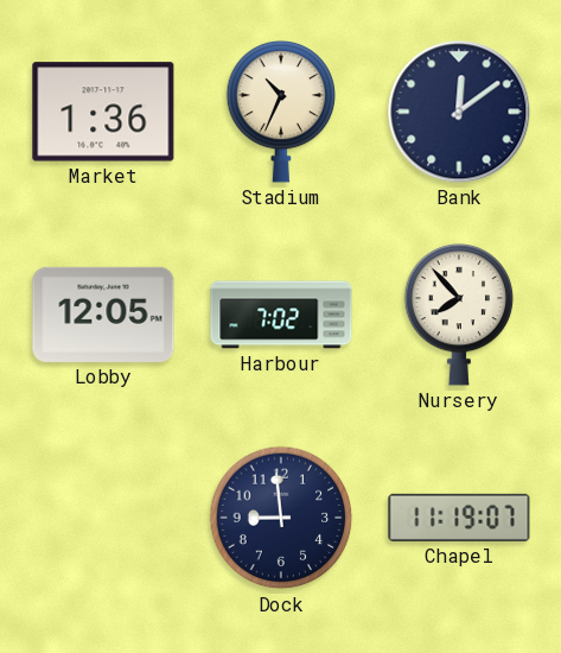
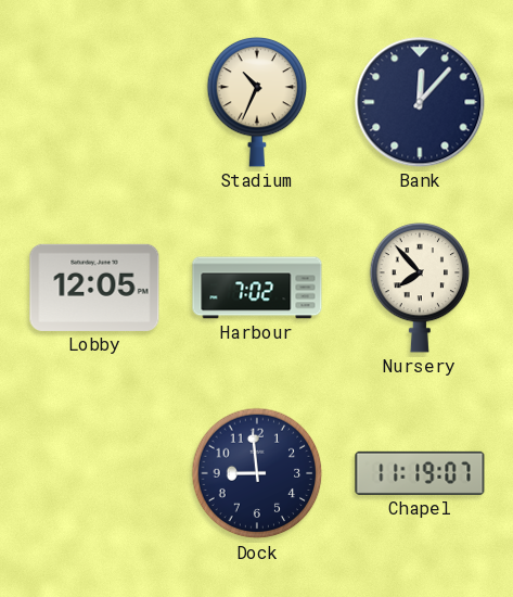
Market: 1:36 -> none (103, 112)
Bank: 12:09 -> 12:07 (420, 102)
